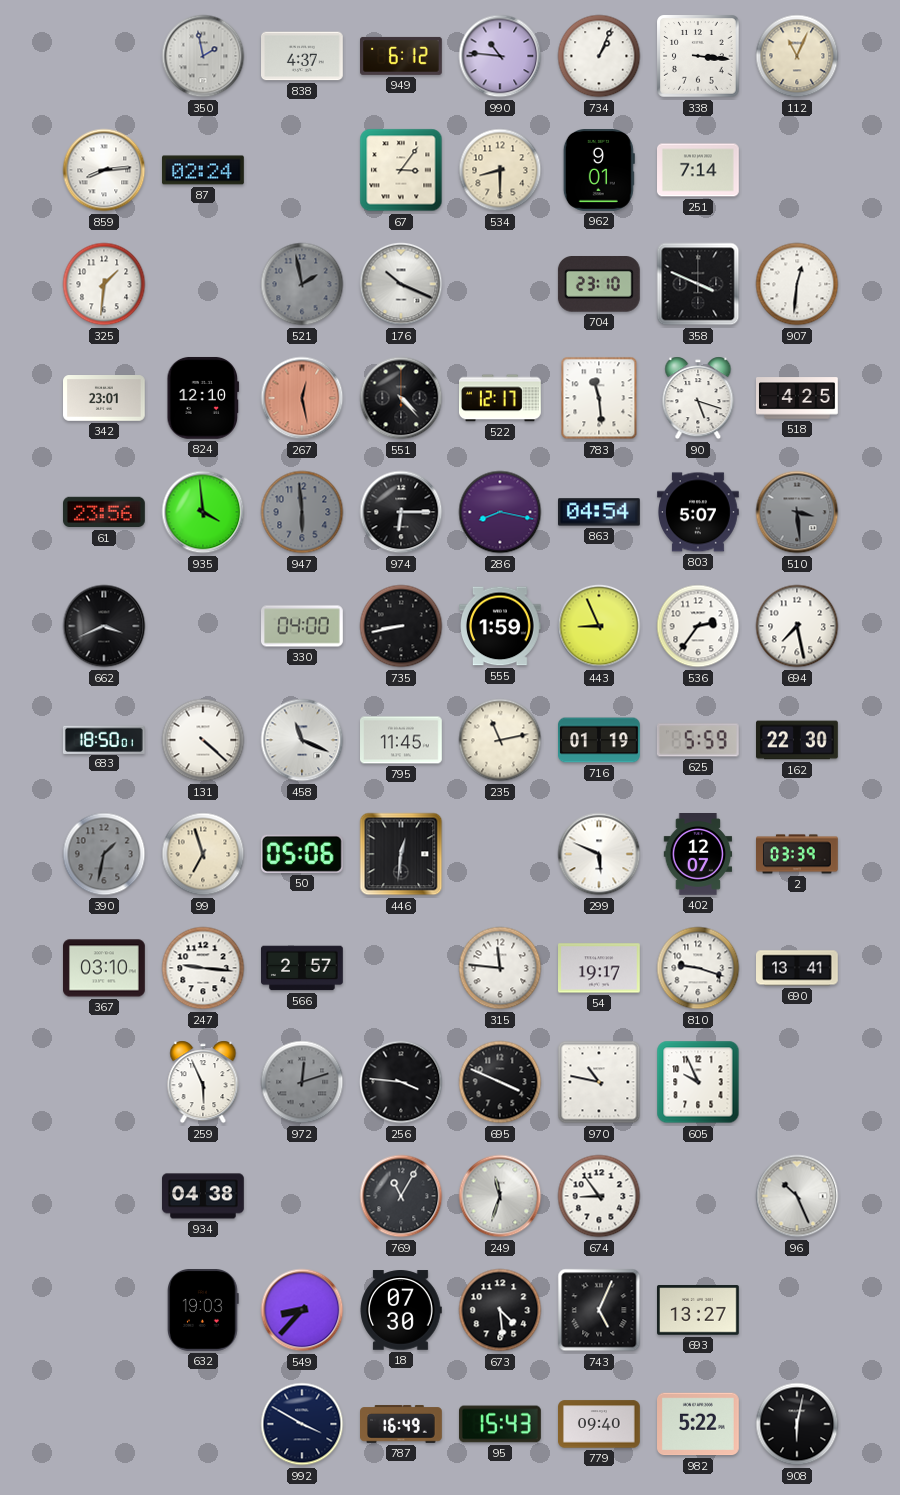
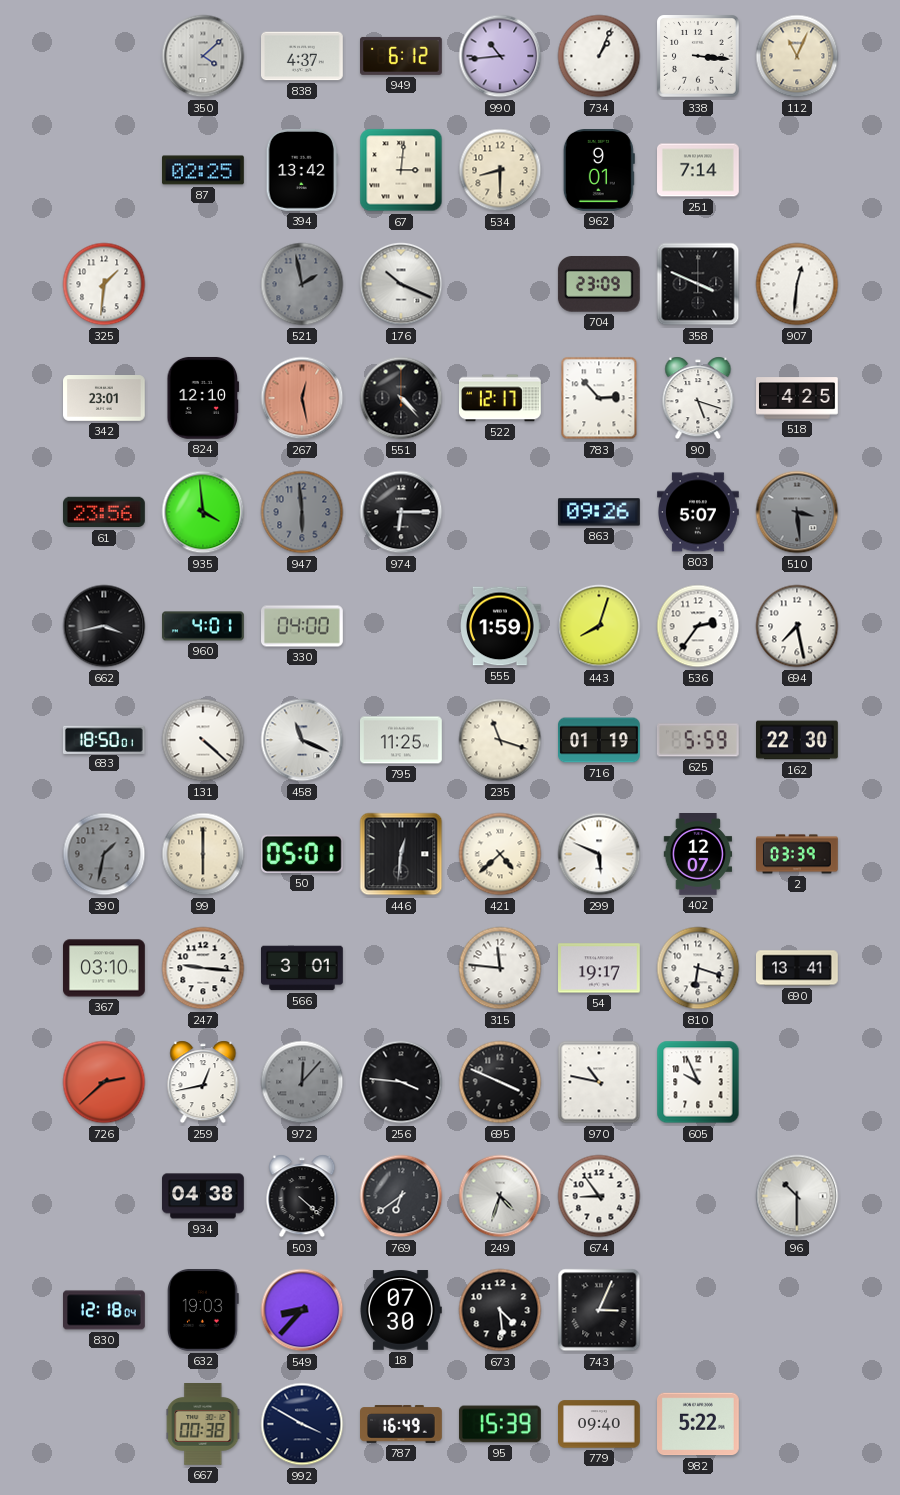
350: 1:58 -> 4:08 (203, 56)
990: 10:46 -> 10:44 (500, 56)
859: 8:14 -> none (104, 170)
87: 02:24 -> 02:25 (204, 170)
394: none -> 13:42 (302, 170)
67: 3:06 -> 3:01 (401, 170)
704: 23:10 -> 23:09 (599, 285)
783: 11:29 -> 2:53 (599, 398)
286: 8:17 -> none (500, 512)
863: 04:54 -> 09:26 (600, 512)
662: 3:41 -> 3:43 (104, 626)
960: none -> 4:01 (204, 626)
735: 8:43 -> none (401, 626)
443: 8:56 -> 8:03 (599, 626)
795: 11:45 -> 11:25 (402, 740)
235: 11:13 -> 11:18 (500, 740)
99: 6:57 -> 6:00 (203, 854)
50: 05:06 -> 05:01 (302, 854)
421: none -> 4:38 (500, 854)
566: 2:57 -> 3:01 (303, 968)
810: 9:18 -> 6:18 (698, 968)
726: none -> 2:38 (104, 1082)
259: 5:56 -> 12:43 (203, 1082)
972: 12:12 -> 12:07 (302, 1082)
503: none -> 4:22 (302, 1196)
769: 11:05 -> 6:39 (401, 1196)
249: 11:33 -> 4:33 (500, 1196)
96: 10:26 -> 10:30 (797, 1196)
830: none -> 12:18 (105, 1310)
743: 5:04 -> 3:04 (599, 1310)
693: 13:27 -> none (699, 1310)
667: none -> 00:38 (203, 1425)
95: 15:43 -> 15:39 (501, 1424)
908: 6:02 -> none (797, 1424)
